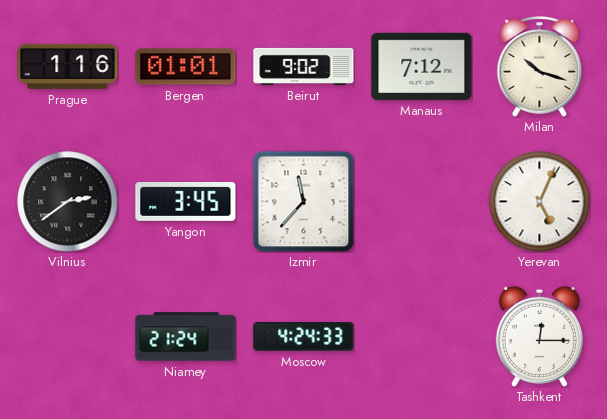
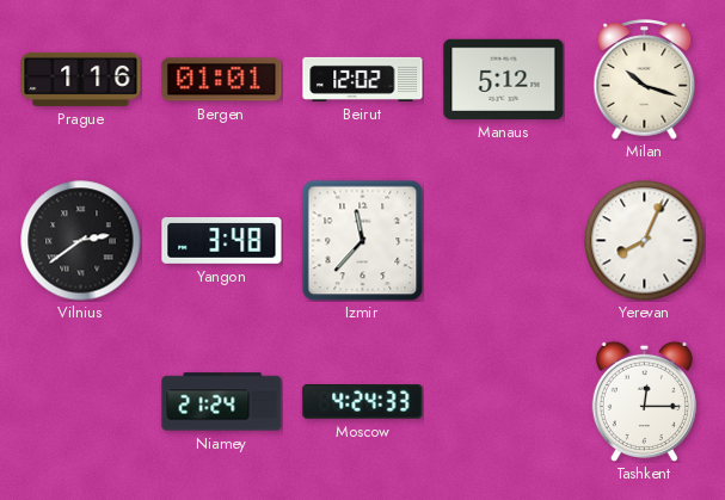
Beirut: 9:02 -> 12:02 (363, 79)
Manaus: 7:12 -> 5:12 (504, 79)
Yangon: 3:45 -> 3:48 (222, 241)
Yerevan: 5:04 -> 8:04 (645, 241)
